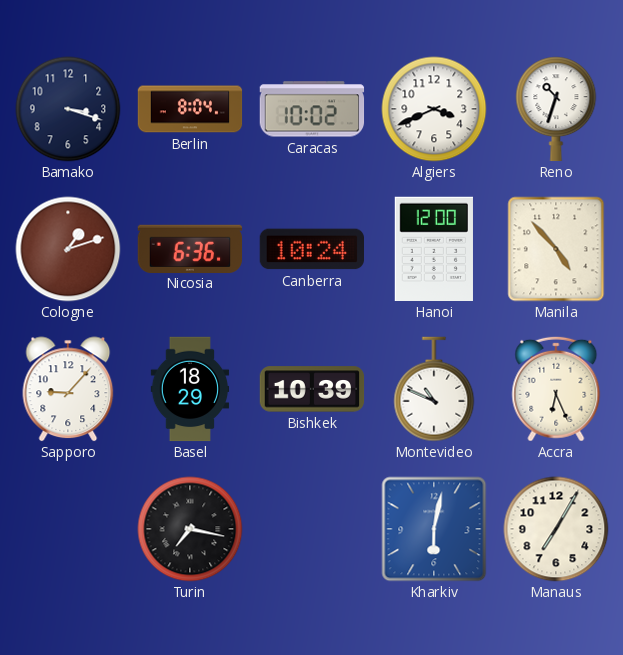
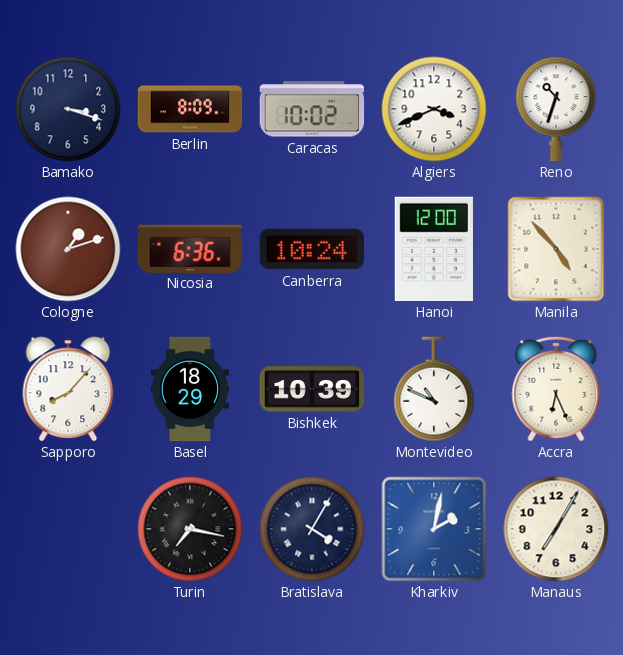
Berlin: 8:04 -> 8:09 (190, 109)
Sapporo: 9:07 -> 8:07 (68, 389)
Bratislava: none -> 4:05 (312, 529)
Kharkiv: 6:02 -> 2:02 (434, 529)
